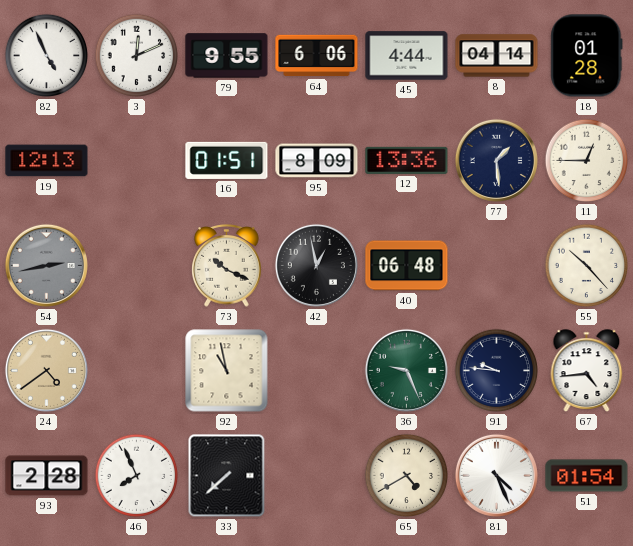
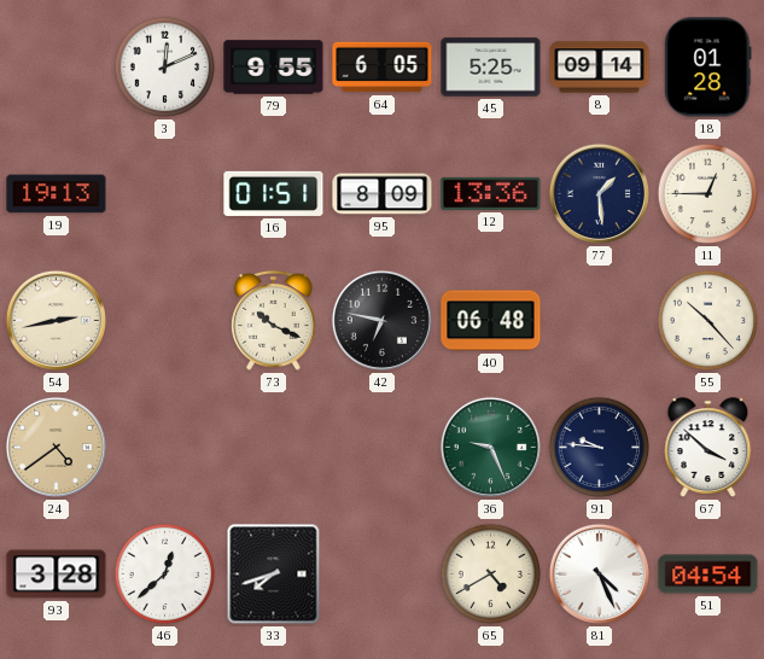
82: 4:56 -> none (47, 56)
64: 6:06 -> 6:05 (383, 68)
45: 4:44 -> 5:25 (491, 68)
8: 04:14 -> 09:14 (600, 68)
19: 12:13 -> 19:13 (57, 194)
54 dial: grey -> cream (56, 320)
42: 12:58 -> 6:47 (381, 320)
92: 10:58 -> none (227, 371)
67: 4:44 -> 3:52 (708, 448)
93: 2:28 -> 3:28 (57, 575)
46: 7:56 -> 12:38 (165, 575)
33: 7:38 -> 7:42 (274, 575)
51: 01:54 -> 04:54 (708, 575)
